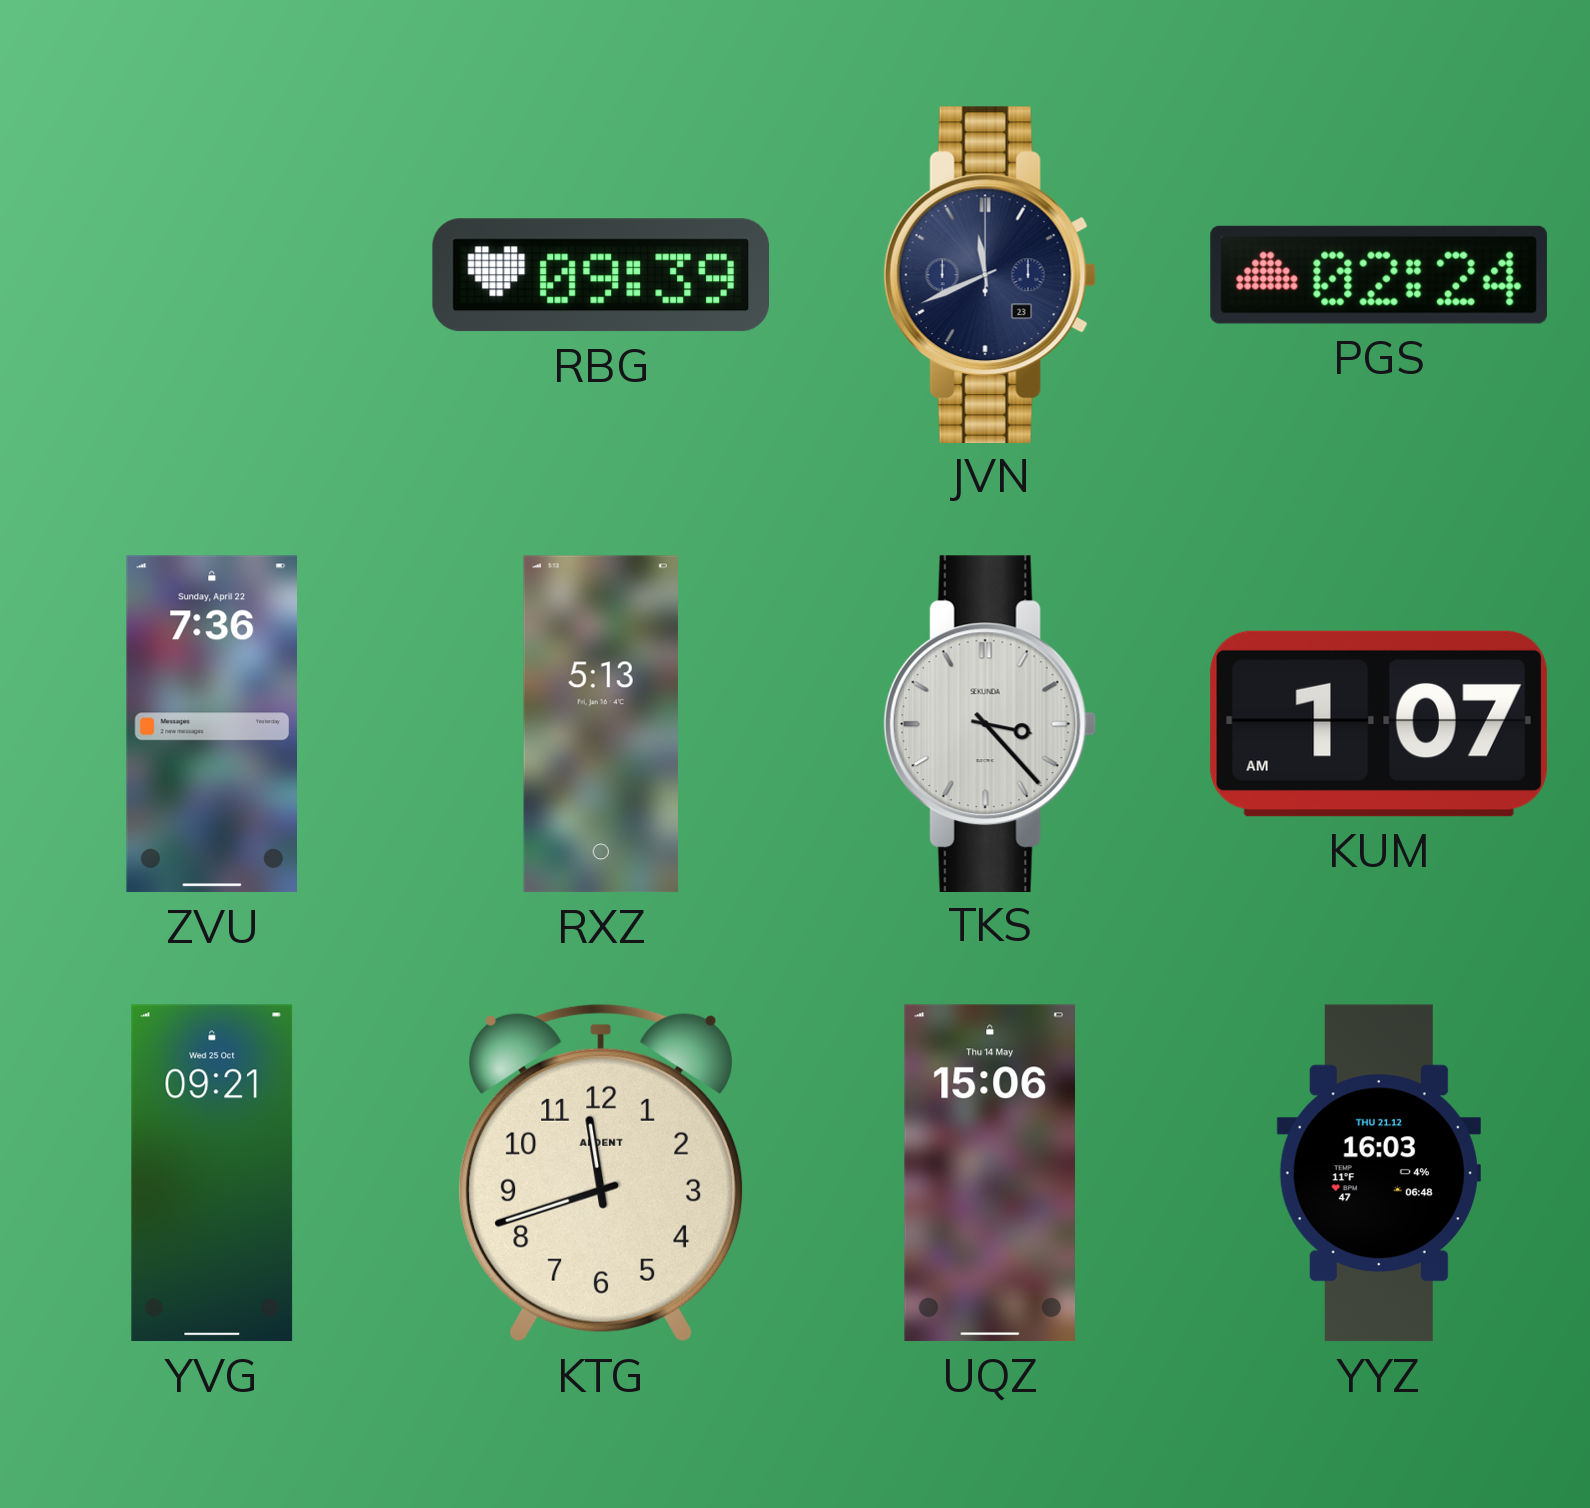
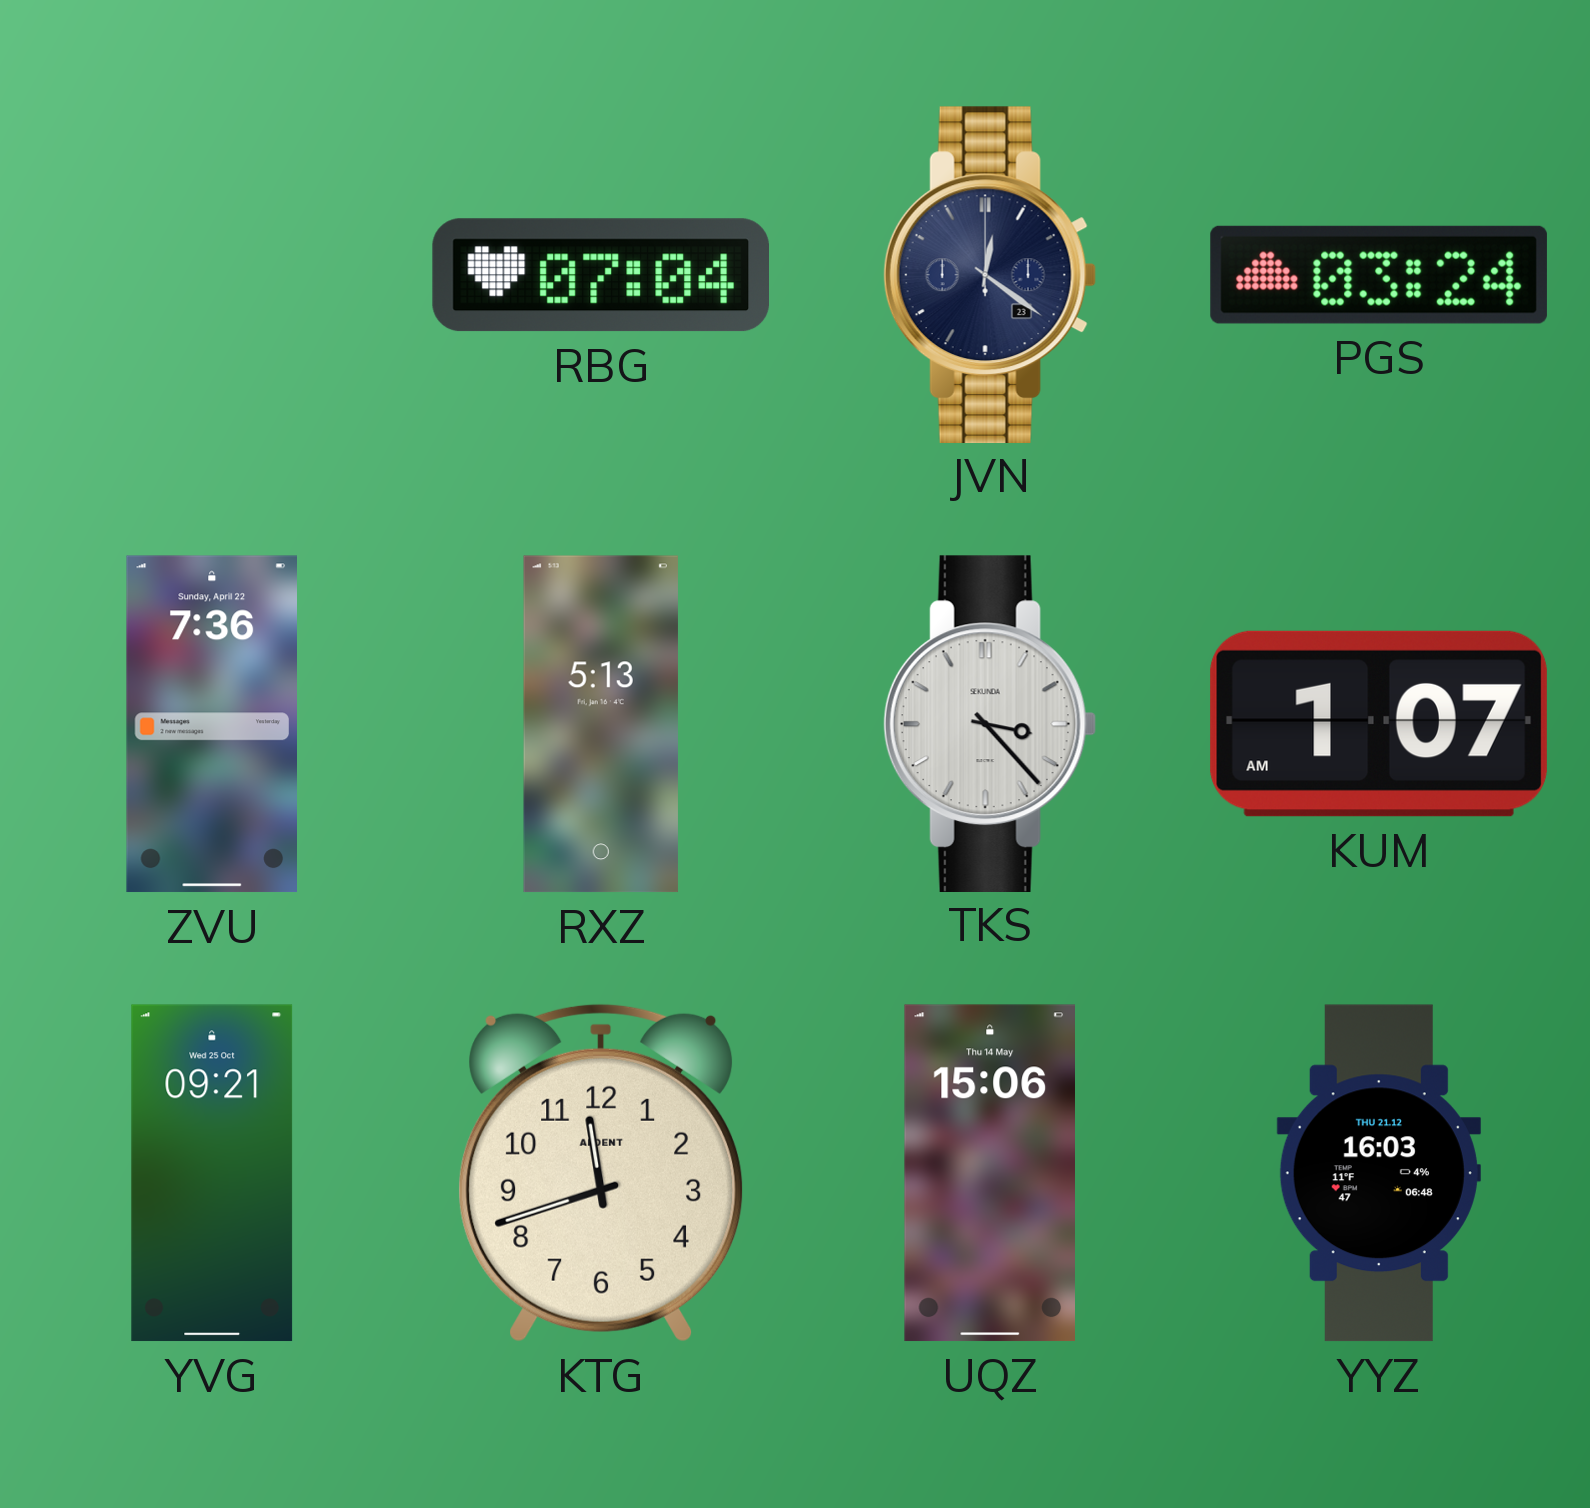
RBG: 09:39 -> 07:04 (600, 275)
JVN: 11:41 -> 12:21 (990, 274)
PGS: 02:24 -> 03:24 (1379, 275)
